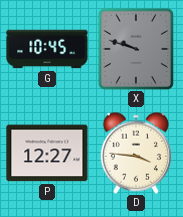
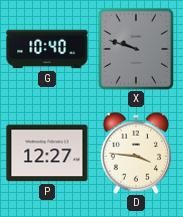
G: 10:45 -> 10:40 (47, 49)
